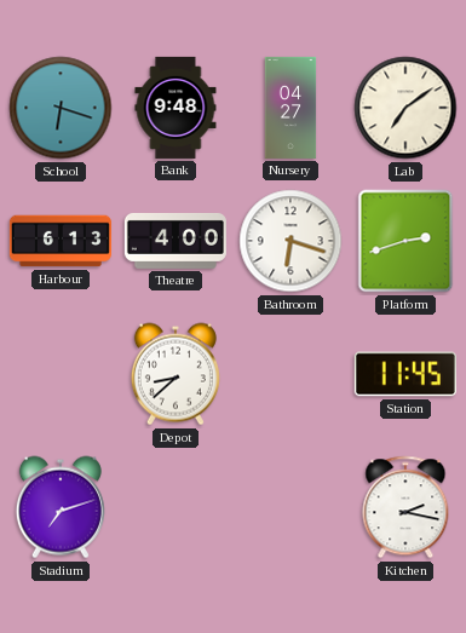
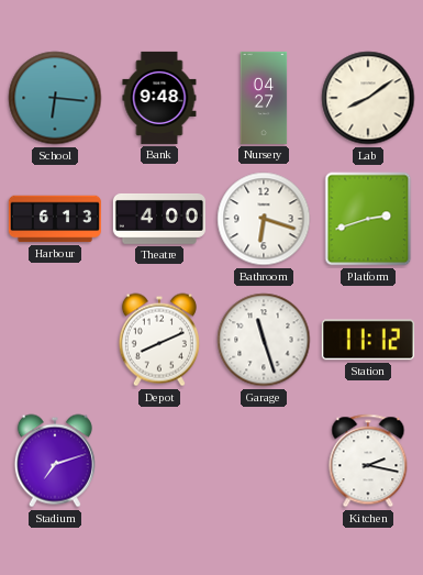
School: 6:18 -> 6:16 (55, 98)
Lab: 7:09 -> 8:09 (368, 98)
Depot: 8:38 -> 8:11 (159, 340)
Garage: none -> 11:27 (264, 340)
Station: 11:45 -> 11:12 (368, 340)
